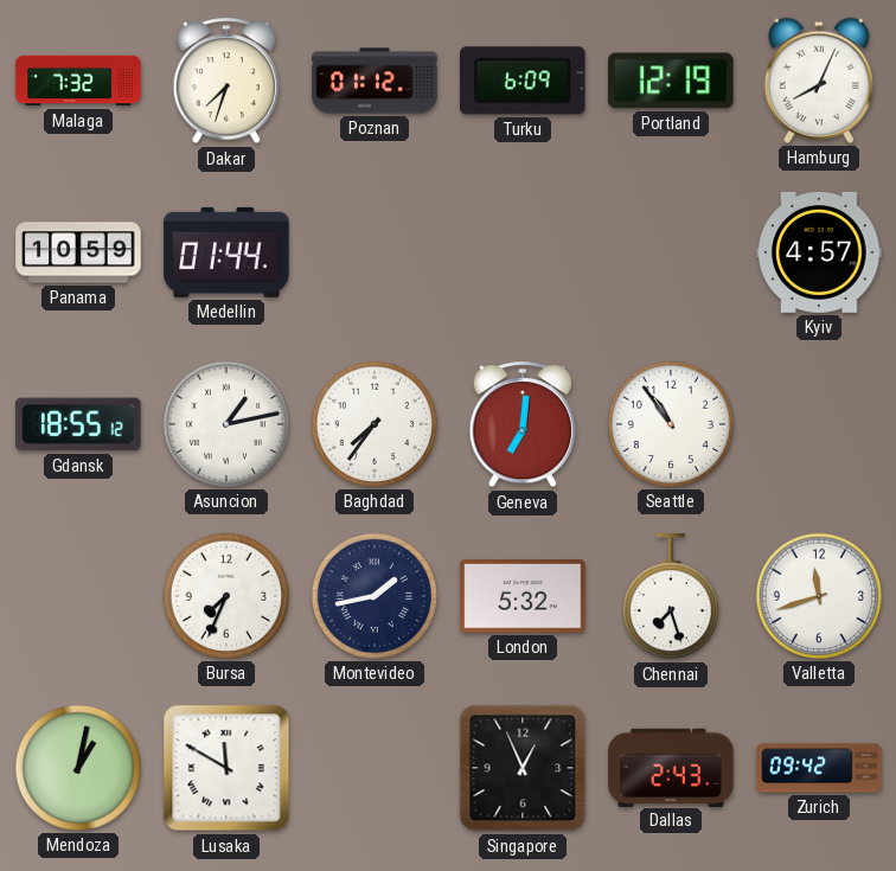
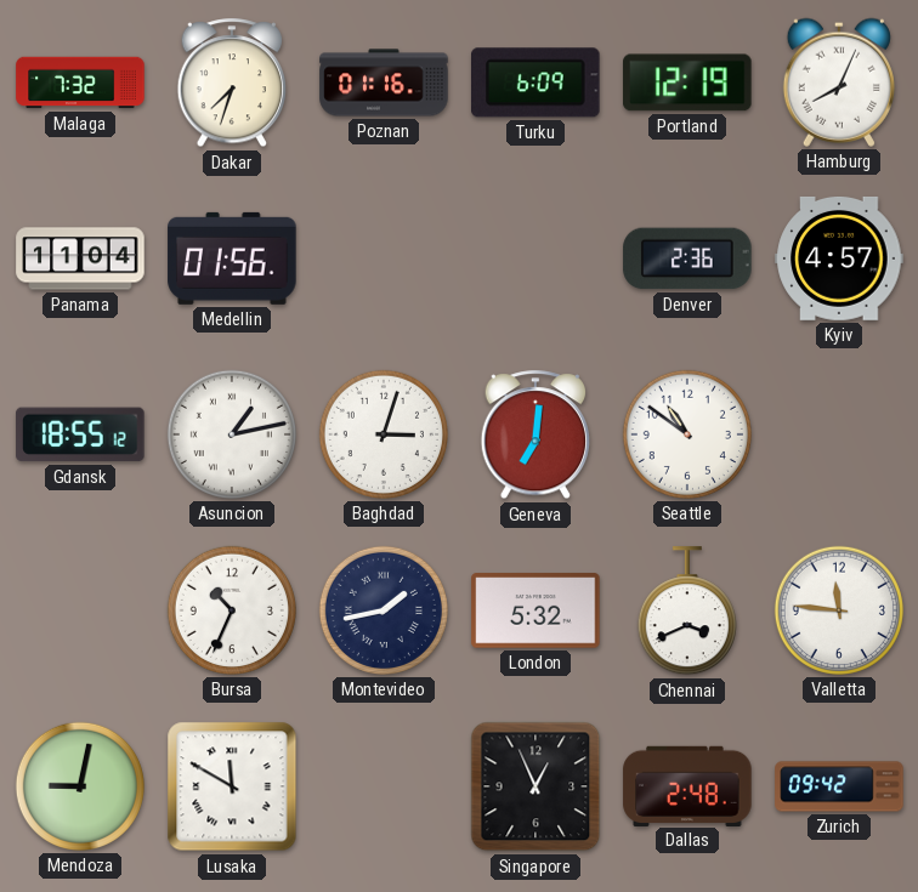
Poznan: 01:12 -> 01:16 (384, 83)
Panama: 10:59 -> 11:04 (80, 258)
Medellin: 01:44 -> 01:56 (232, 258)
Denver: none -> 2:36 (687, 258)
Baghdad: 7:36 -> 3:03 (384, 434)
Seattle: 10:54 -> 10:51 (687, 434)
Bursa: 7:34 -> 10:34 (232, 610)
Chennai: 7:27 -> 3:41 (687, 612)
Valletta: 11:42 -> 11:46 (839, 610)
Mendoza: 1:02 -> 9:02 (80, 786)
Dallas: 2:43 -> 2:48 (687, 785)
